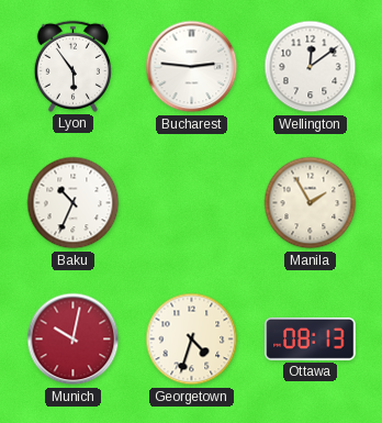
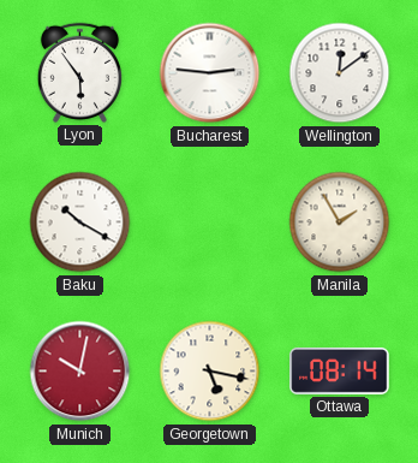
Baku: 10:34 -> 10:20 (80, 222)
Georgetown: 4:33 -> 5:17 (210, 372)
Ottawa: 08:13 -> 08:14 (340, 370)
